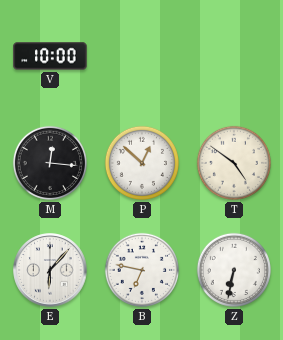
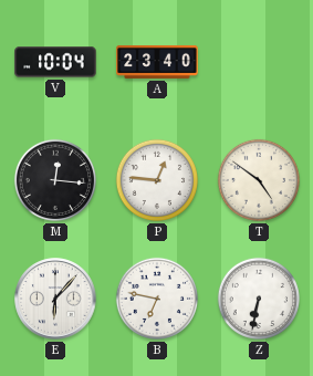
V: 10:00 -> 10:04 (55, 62)
A: none -> 23:40 (157, 62)
P: 12:52 -> 12:46 (157, 180)
